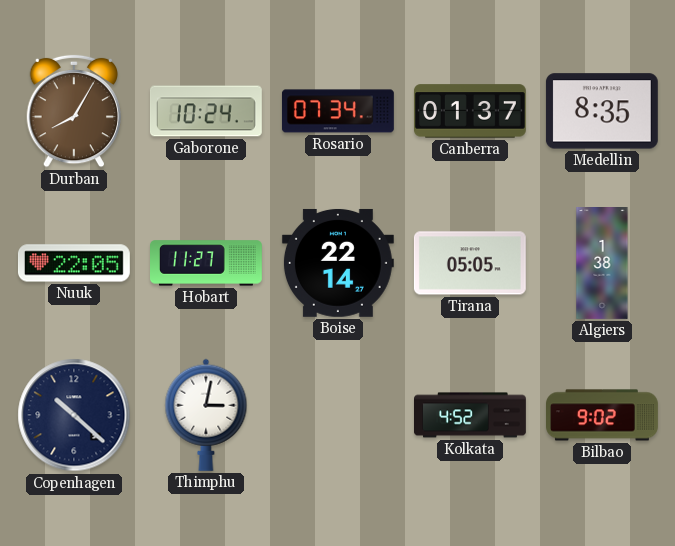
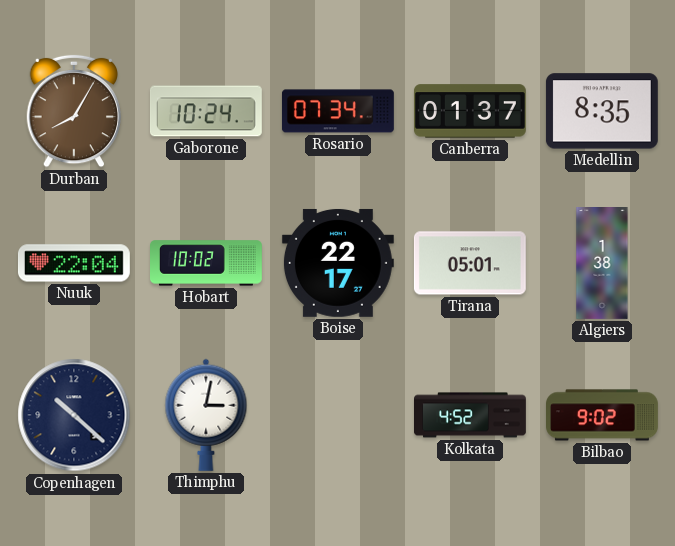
Nuuk: 22:05 -> 22:04 (74, 263)
Hobart: 11:27 -> 10:02 (207, 263)
Boise: 22:14 -> 22:17 (338, 263)
Tirana: 05:05 -> 05:01 (470, 263)
